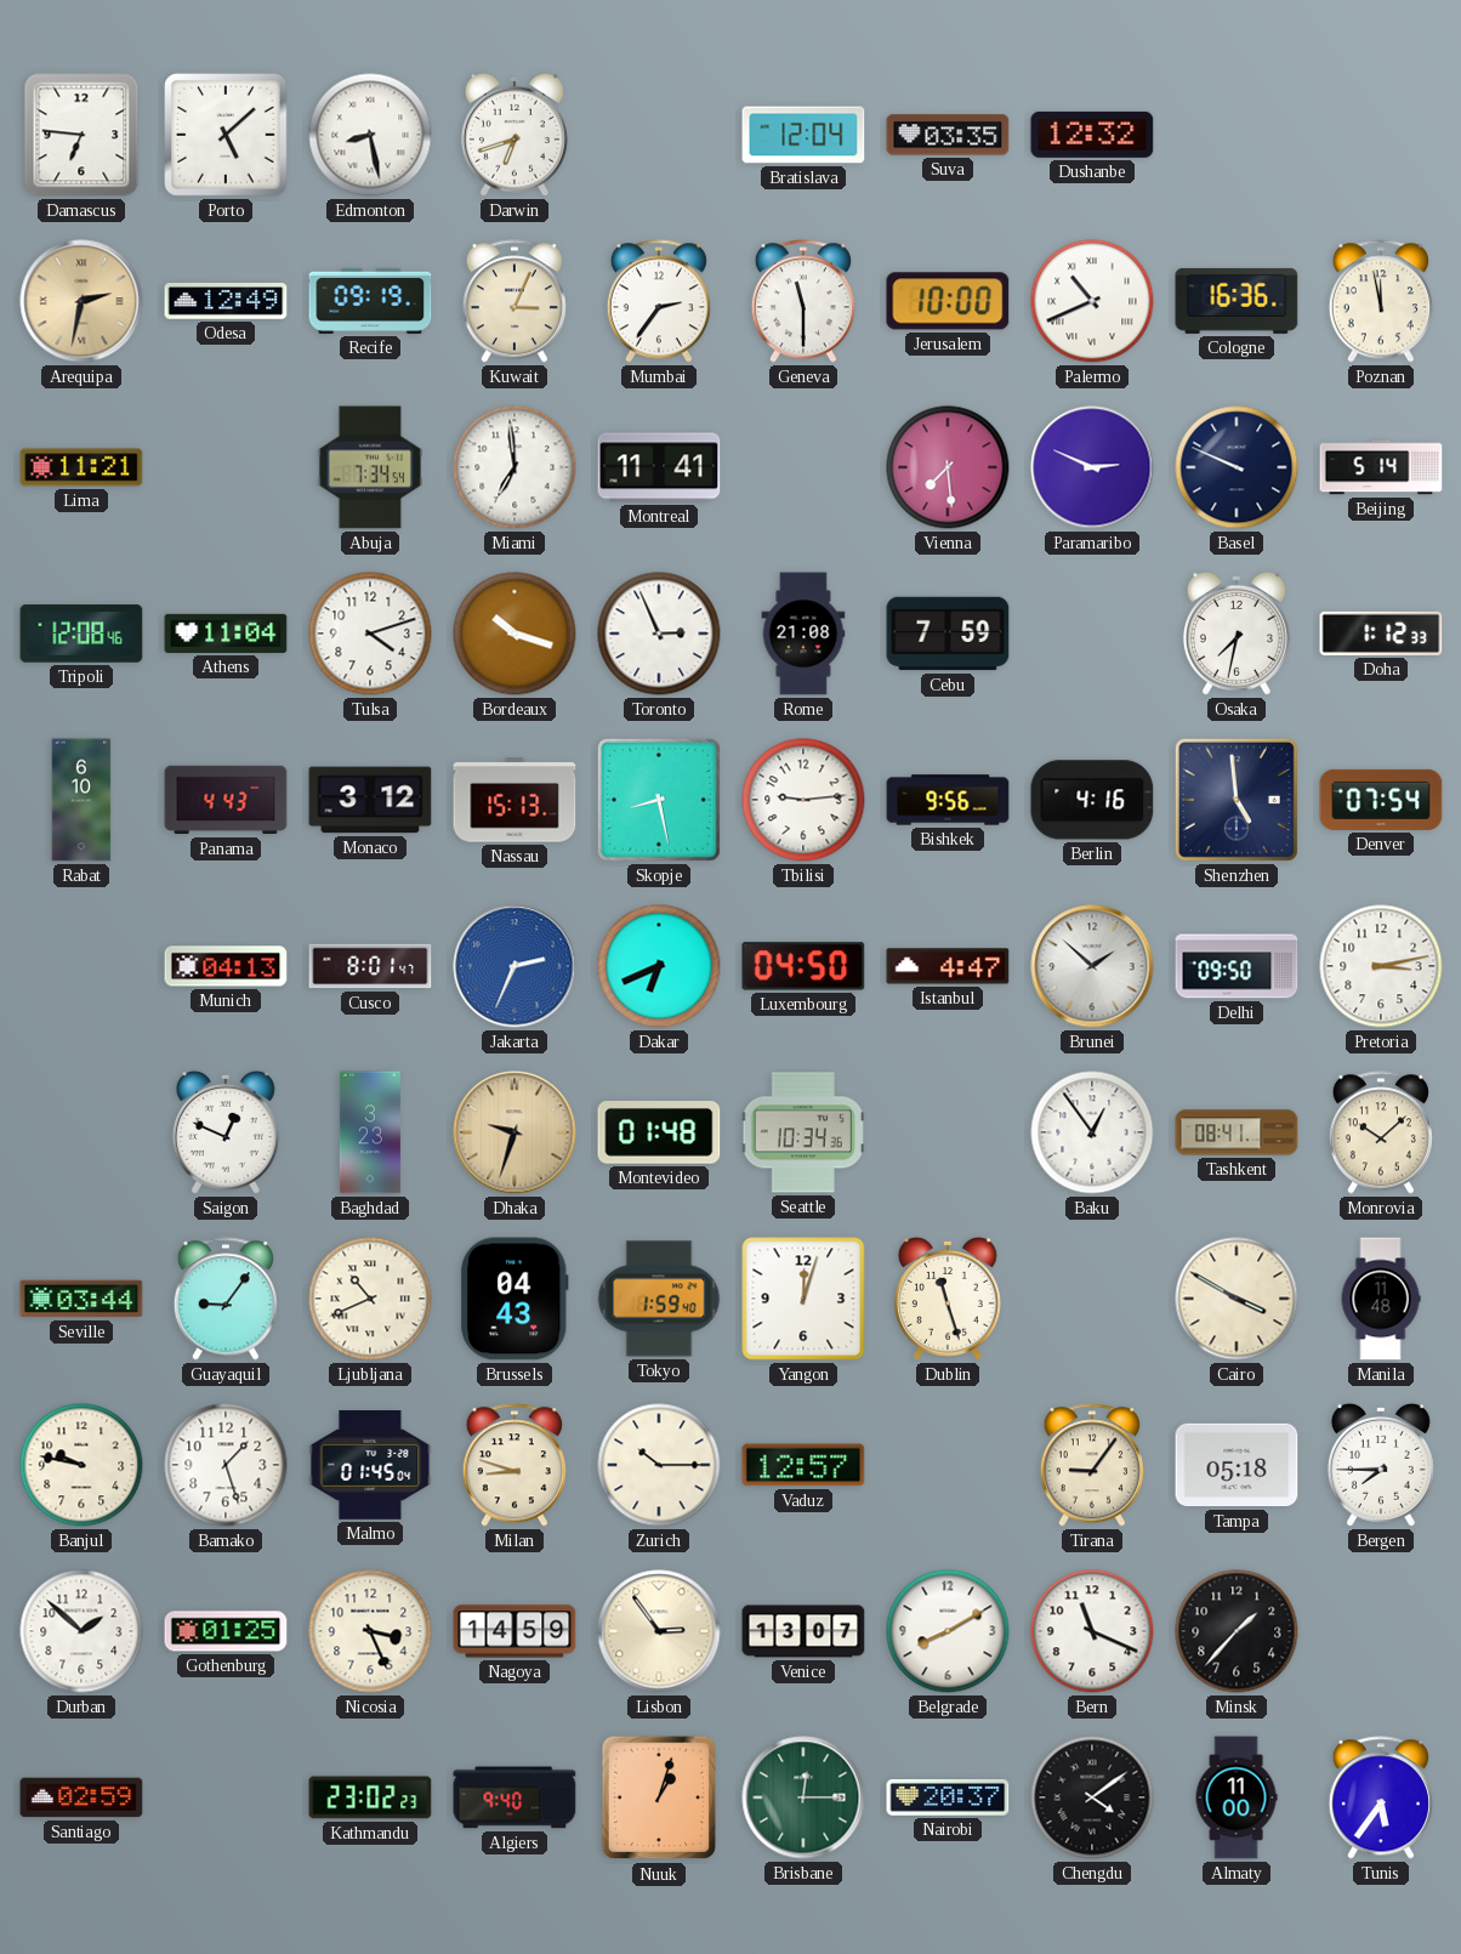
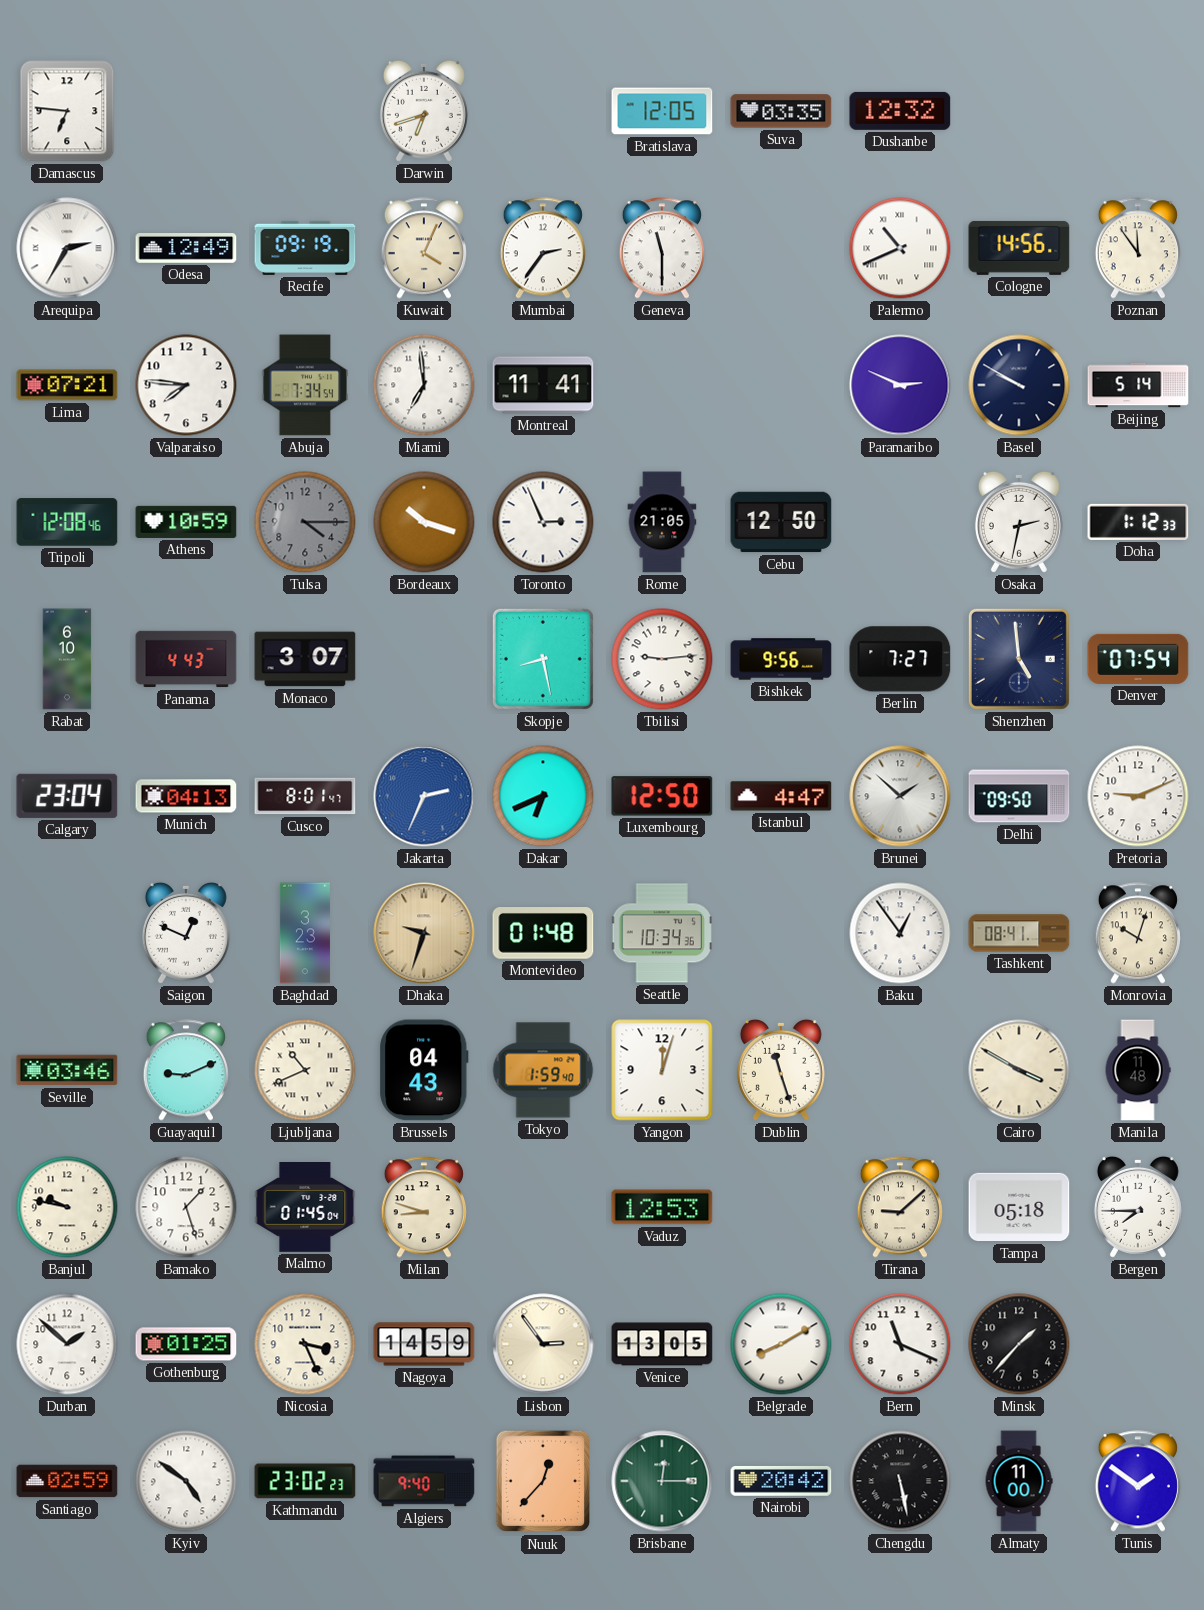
Porto: 5:08 -> none (226, 135)
Edmonton: 8:28 -> none (370, 135)
Bratislava: 12:04 -> 12:05 (662, 111)
Arequipa: 2:32 -> 2:35 (67, 248)
Arequipa dial: champagne -> white (67, 248)
Kuwait: 3:04 -> 4:04 (424, 248)
Jerusalem: 10:00 -> none (948, 301)
Cologne: 16:36 -> 14:56 (1019, 248)
Poznan: 11:58 -> 11:54 (1138, 248)
Lima: 11:21 -> 07:21 (67, 385)
Valparaiso: none -> 7:46 (186, 385)
Vienna: 7:29 -> none (948, 467)
Basel: 9:49 -> 9:50 (1019, 385)
Athens: 11:04 -> 10:59 (186, 522)
Tulsa: 4:12 -> 4:15 (305, 522)
Tulsa dial: white -> grey (305, 522)
Rome: 21:08 -> 21:05 (662, 522)
Cebu: 7:59 -> 12:50 (781, 522)
Osaka: 7:32 -> 2:32 (1019, 522)
Monaco: 3:12 -> 3:07 (305, 659)
Nassau: 15:13 -> none (515, 800)
Berlin: 4:16 -> 7:27 (900, 659)
Calgary: none -> 23:04 (67, 796)
Luxembourg: 04:50 -> 12:50 (662, 796)
Pretoria: 3:13 -> 9:11 (1138, 796)
Monrovia: 10:08 -> 10:03 (1138, 933)
Seville: 03:44 -> 03:46 (67, 1070)
Guayaquil: 9:06 -> 9:11 (186, 1070)
Zurich: 10:15 -> none (659, 1465)
Vaduz: 12:57 -> 12:53 (662, 1207)
Tirana: 9:06 -> 9:08 (900, 1207)
Venice: 13:07 -> 13:05 (662, 1344)
Kyiv: none -> 4:51 (186, 1481)
Nuuk: 1:03 -> 12:37 (542, 1481)
Nairobi: 20:37 -> 20:42 (781, 1481)
Chengdu: 4:09 -> 5:28 (900, 1481)
Tunis: 5:36 -> 1:51 (1138, 1481)
